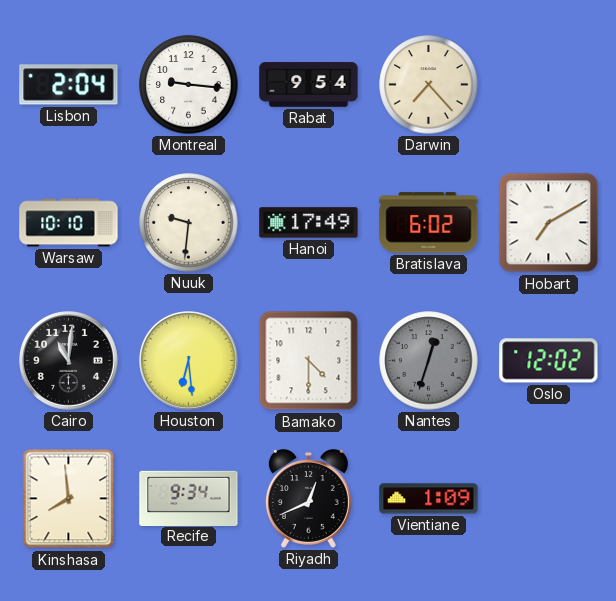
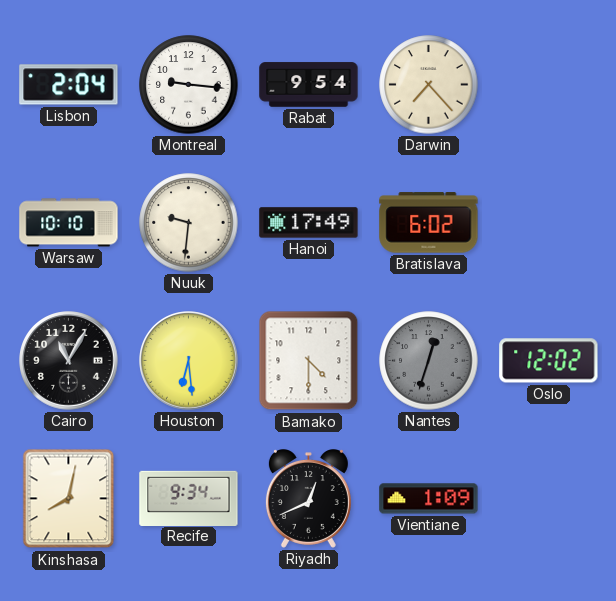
Hobart: 7:10 -> none (549, 223)
Cairo: 11:01 -> 11:05 (69, 361)
Kinshasa: 7:59 -> 8:02 (69, 499)
